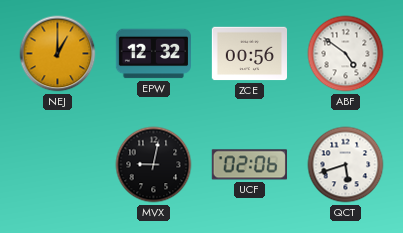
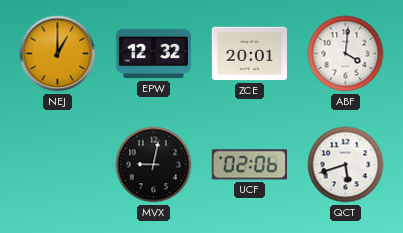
ZCE: 00:56 -> 20:01 (249, 54)
ABF: 4:51 -> 4:01 (346, 54)
